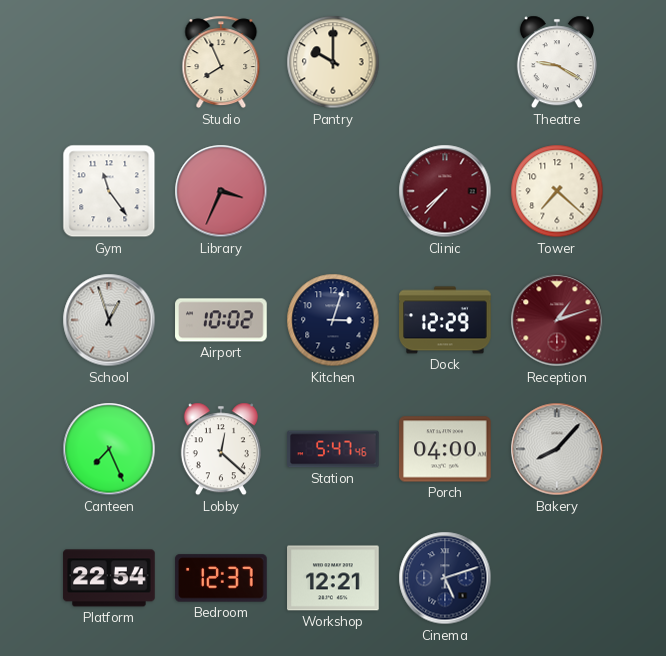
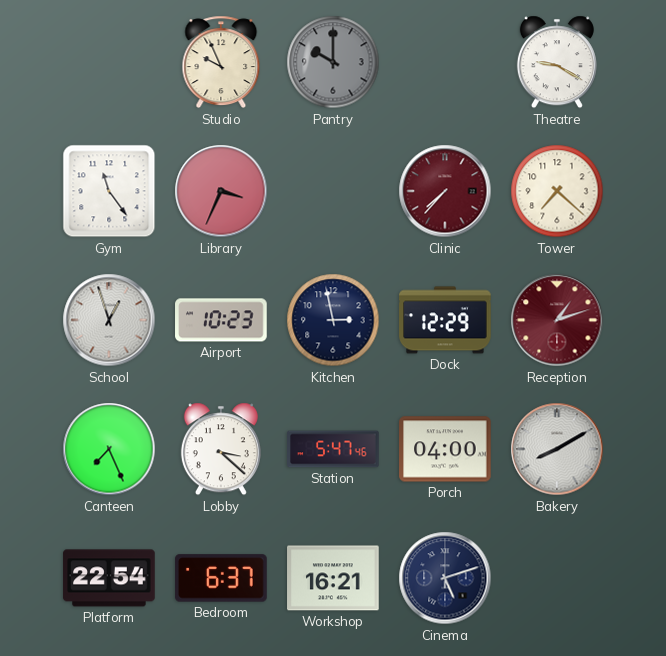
Studio: 7:56 -> 9:56 (221, 62)
Pantry dial: cream -> grey (333, 62)
Airport: 10:02 -> 10:23 (221, 320)
Kitchen: 3:03 -> 2:58 (333, 320)
Lobby: 12:22 -> 3:22 (221, 449)
Bakery: 8:07 -> 8:10 (557, 449)
Bedroom: 12:37 -> 6:37 (221, 578)
Workshop: 12:21 -> 16:21 (333, 578)
